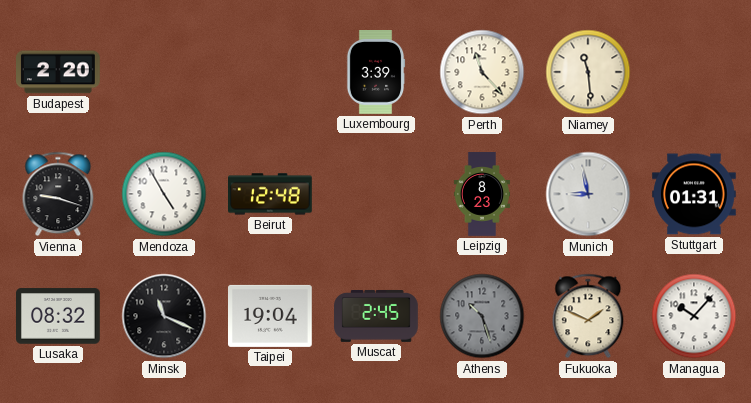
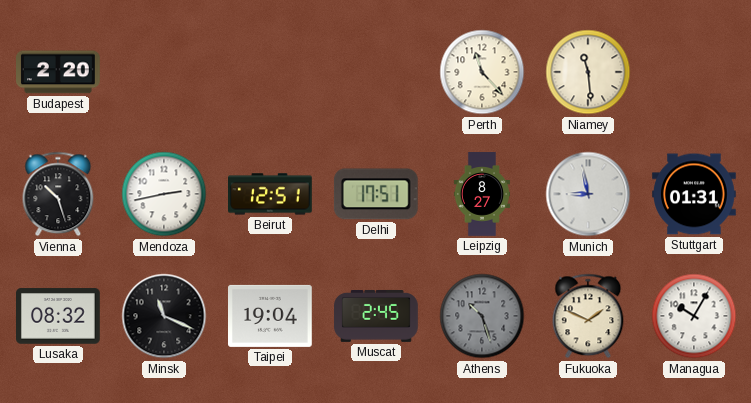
Luxembourg: 3:39 -> none (376, 73)
Vienna: 9:18 -> 10:27 (58, 194)
Mendoza: 4:55 -> 2:43 (164, 194)
Beirut: 12:48 -> 12:51 (271, 194)
Delhi: none -> 17:51 (376, 194)
Leipzig: 8:23 -> 8:27 (481, 194)
Managua: 10:07 -> 10:05 (694, 316)
